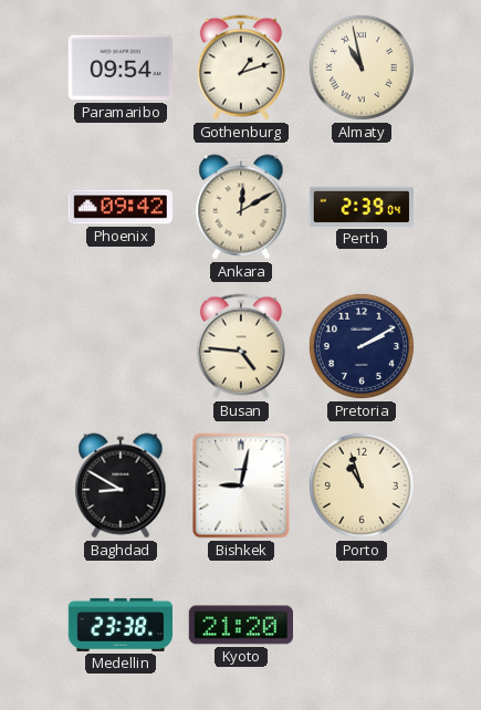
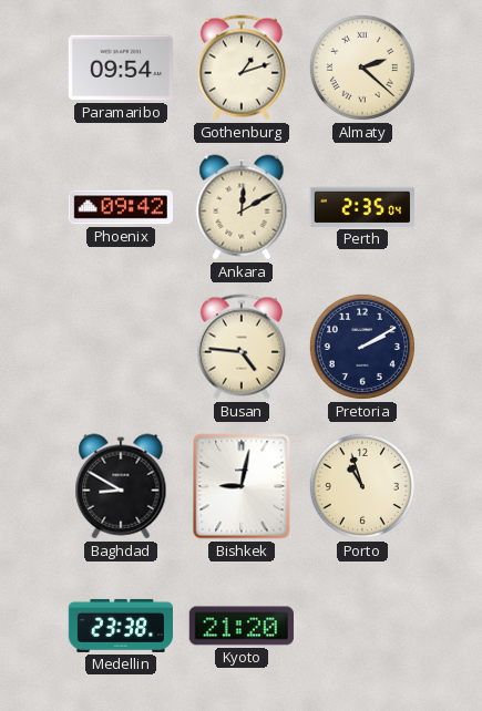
Almaty: 10:58 -> 2:22 (362, 68)
Perth: 2:39 -> 2:35 (362, 207)
